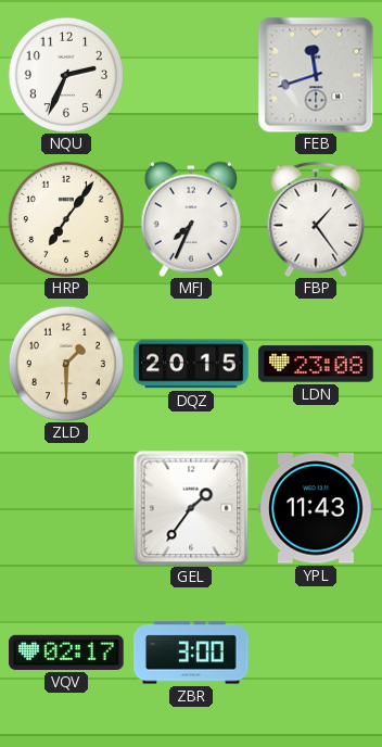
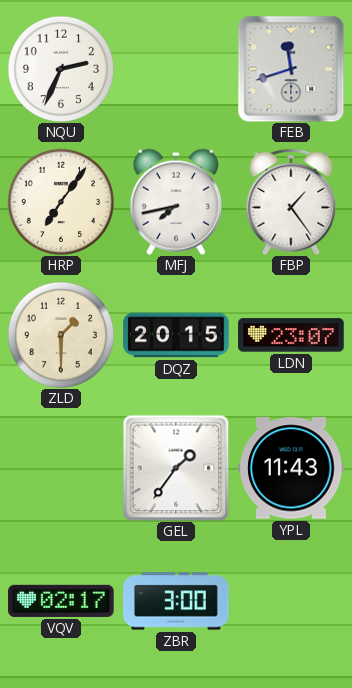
MFJ: 7:34 -> 7:43 (176, 202)
LDN: 23:08 -> 23:07 (291, 335)
